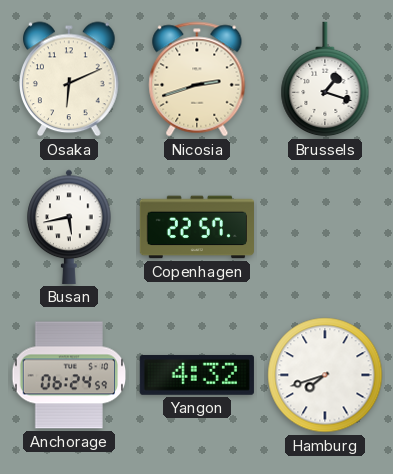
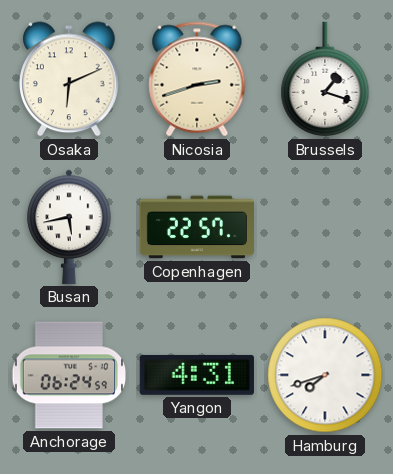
Yangon: 4:32 -> 4:31 (197, 375)
